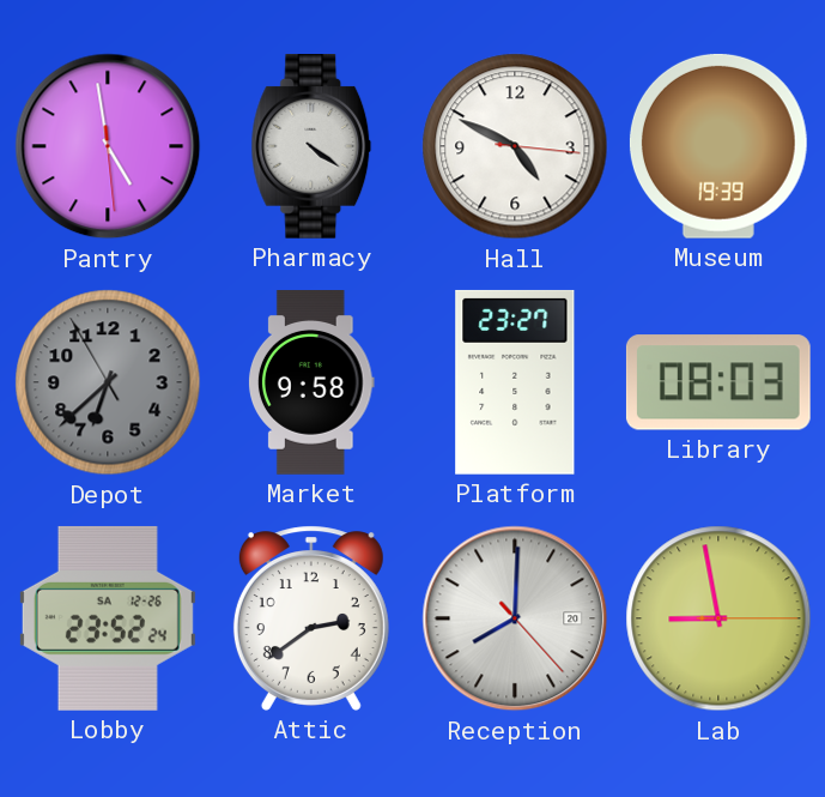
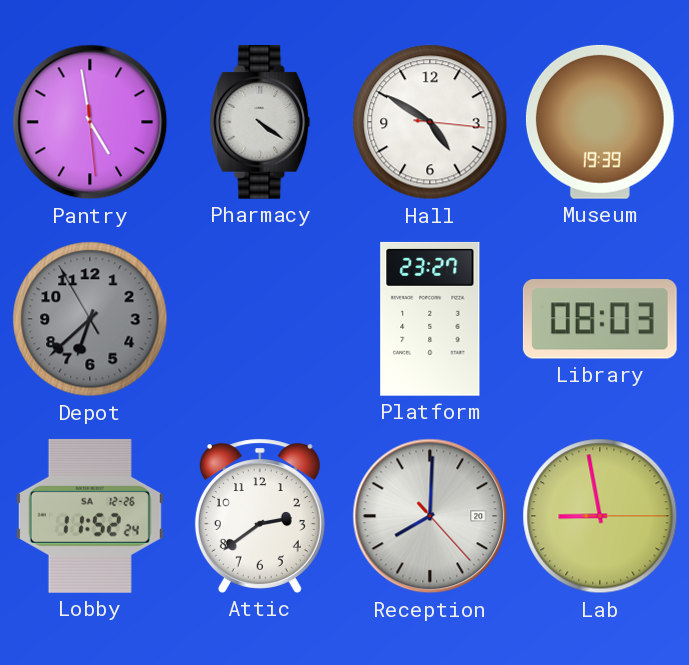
Hall: 4:49 -> 4:50 (430, 122)
Market: 9:58 -> none (311, 384)
Lobby: 23:52 -> 11:52 (90, 516)
